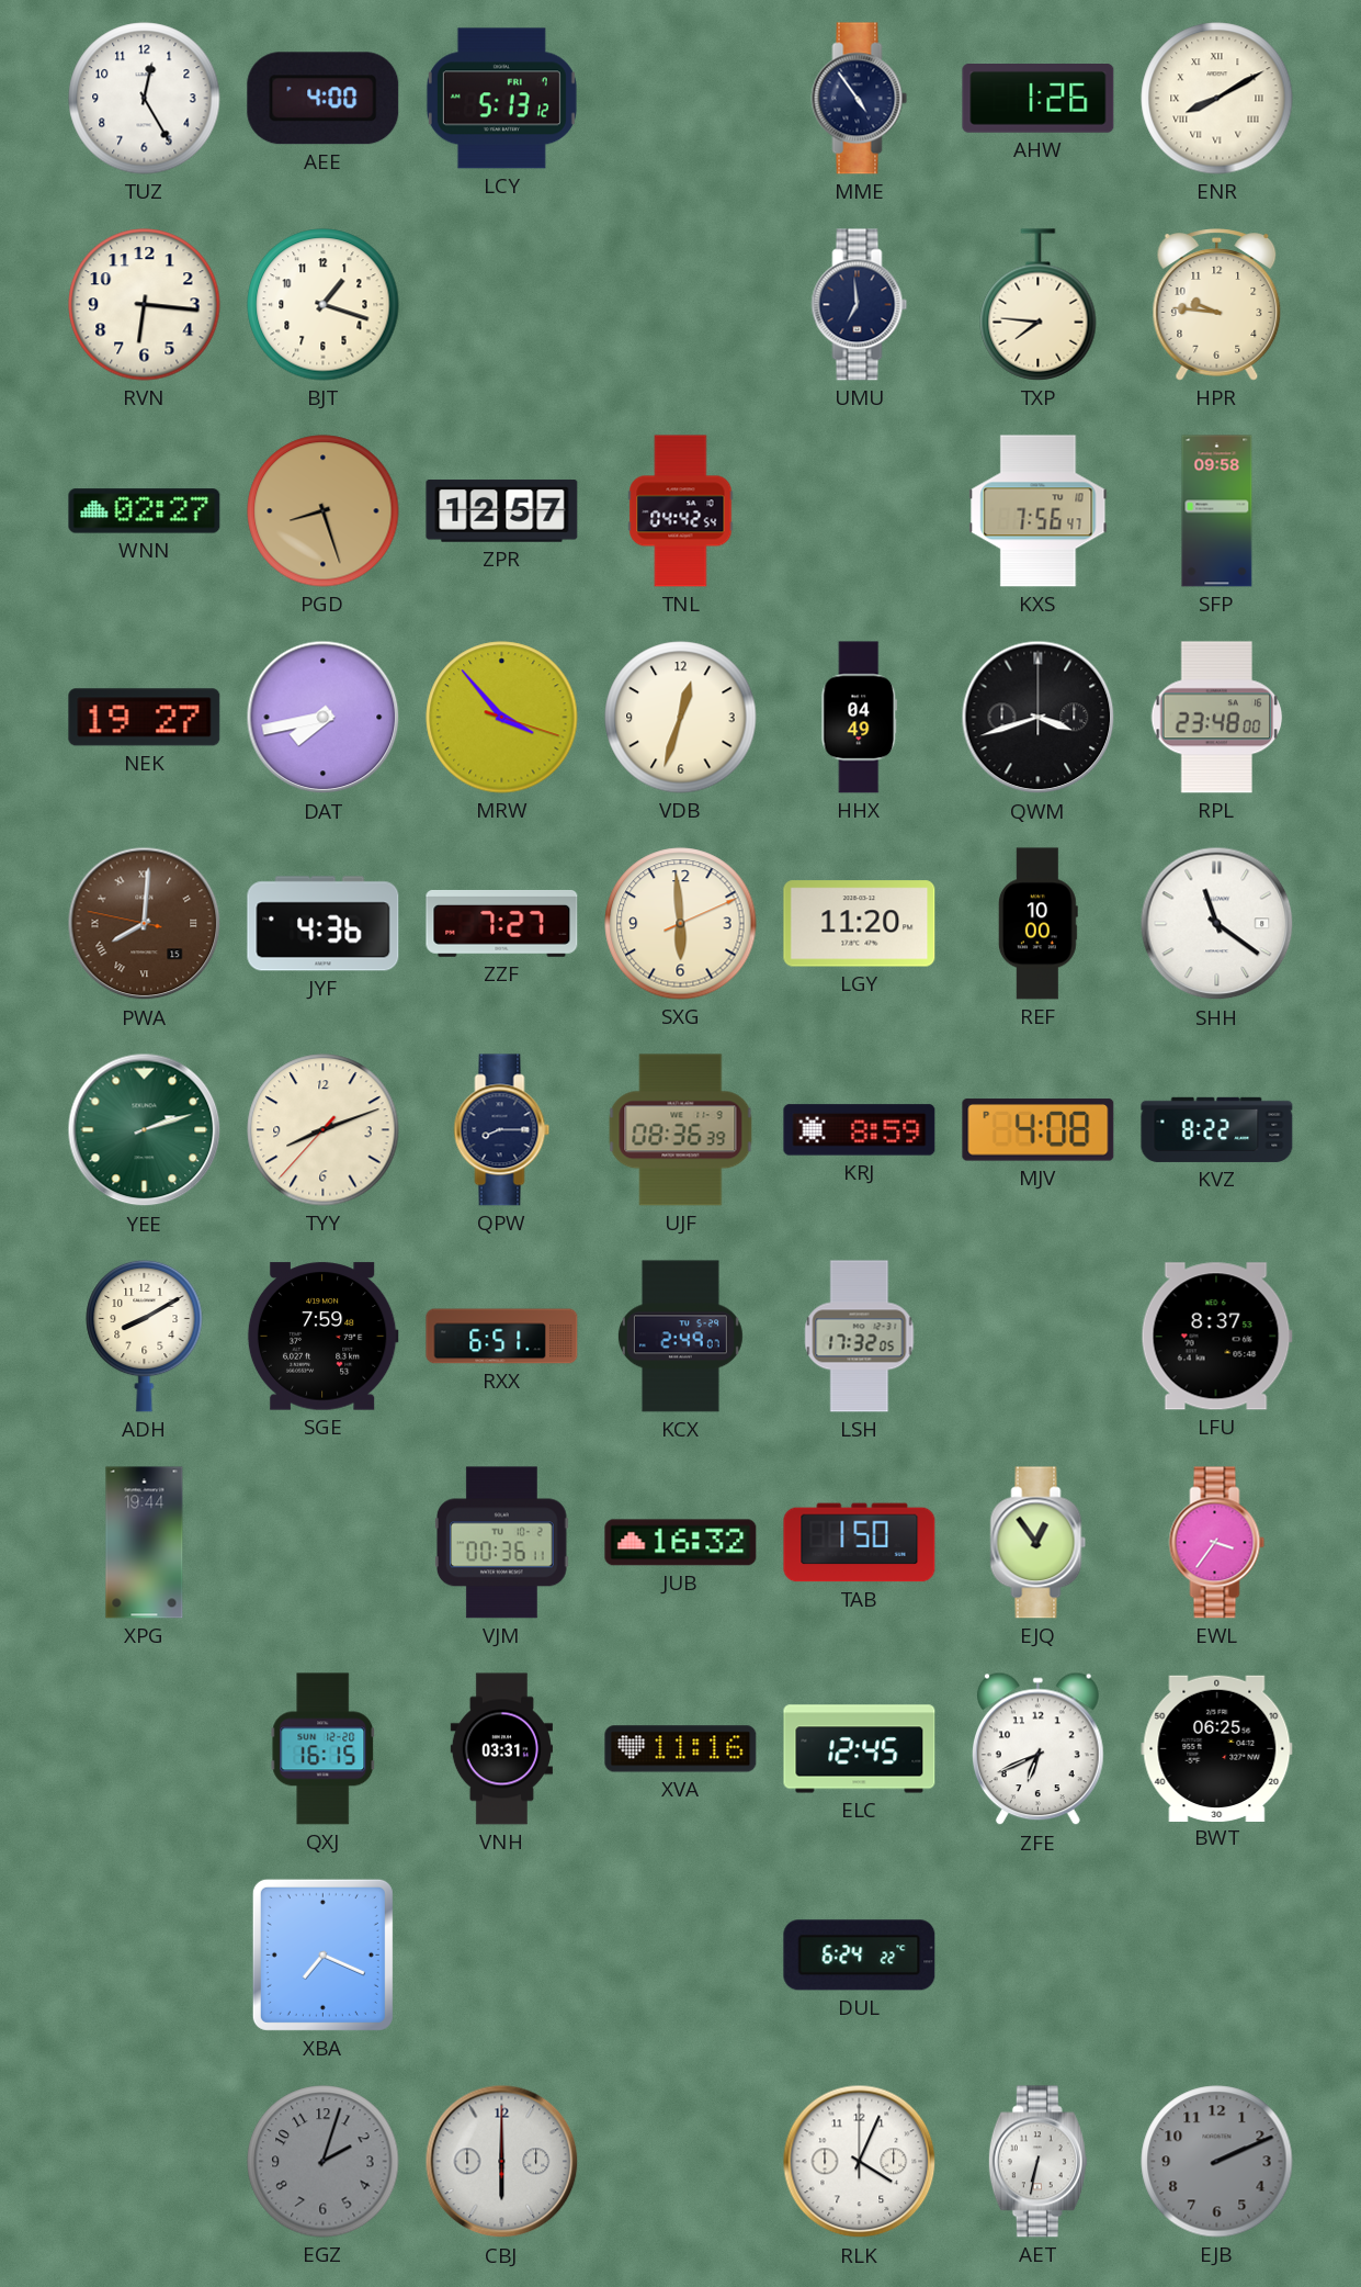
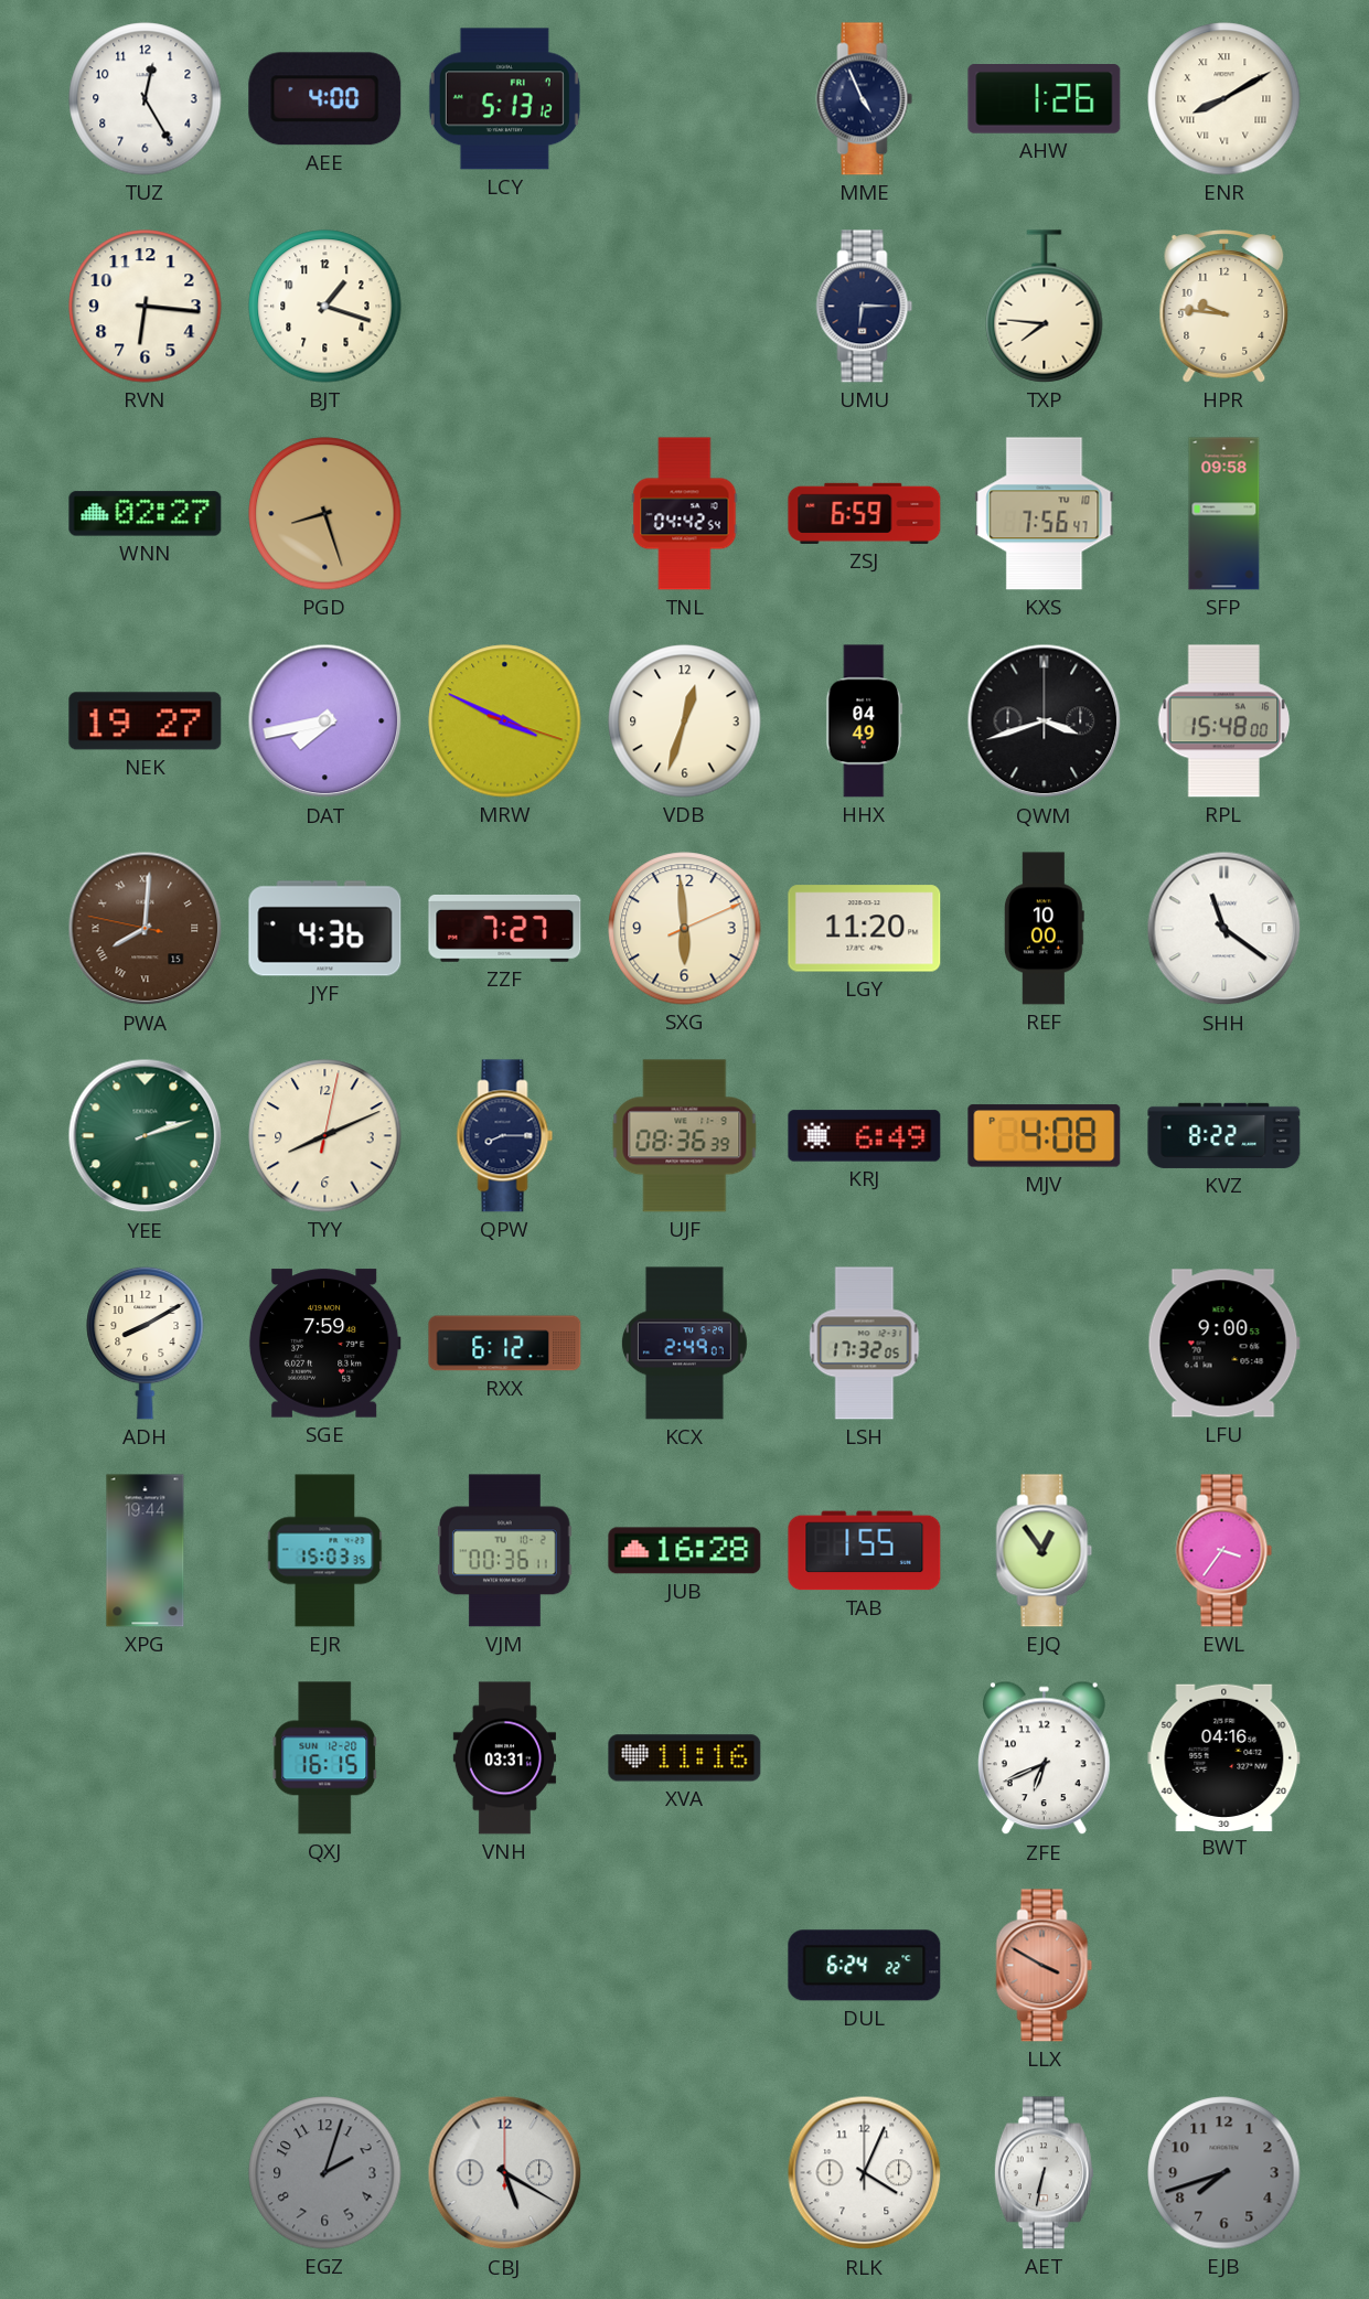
MME: 4:54 -> 4:56 (865, 99)
UMU: 6:59 -> 6:15 (865, 307)
ZPR: 12:57 -> none (502, 511)
ZSJ: none -> 6:59 (865, 513)
MRW: 3:53 -> 3:49 (505, 721)
RPL: 23:48 -> 15:48 (1224, 721)
TYY: 8:11:37 -> 8:11:02 (325, 1136)
KRJ: 8:59 -> 6:49 (865, 1136)
RXX: 6:51 -> 6:12 (505, 1344)
LFU: 8:37 -> 9:00 (1223, 1344)
EJR: none -> 15:03 (325, 1551)
JUB: 16:32 -> 16:28 (685, 1551)
TAB: 1:50 -> 1:55 (865, 1551)
ELC: 12:45 -> none (860, 1749)
BWT: 06:25 -> 04:16 (1224, 1757)
XBA: 7:19 -> none (322, 1954)
LLX: none -> 3:50 (1045, 1966)
CBJ: 6:00 -> 5:20 (505, 2173)
EJB: 2:11 -> 7:42 (1224, 2173)
